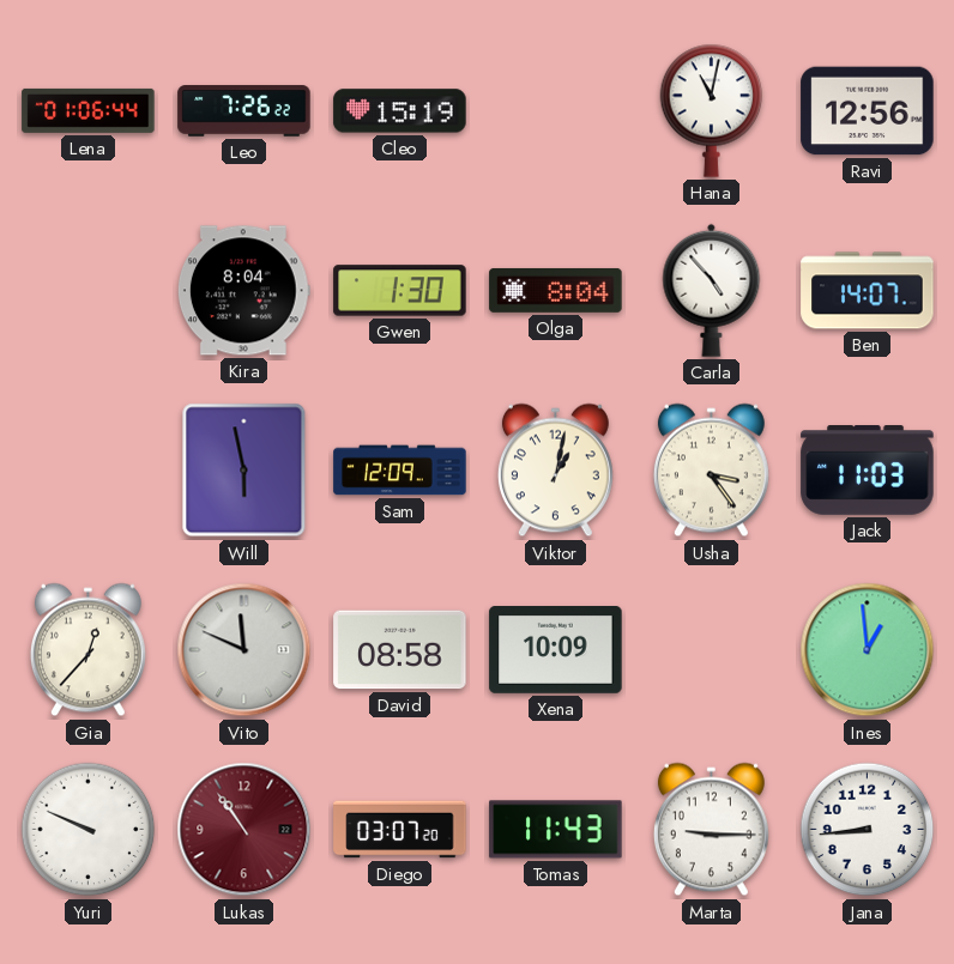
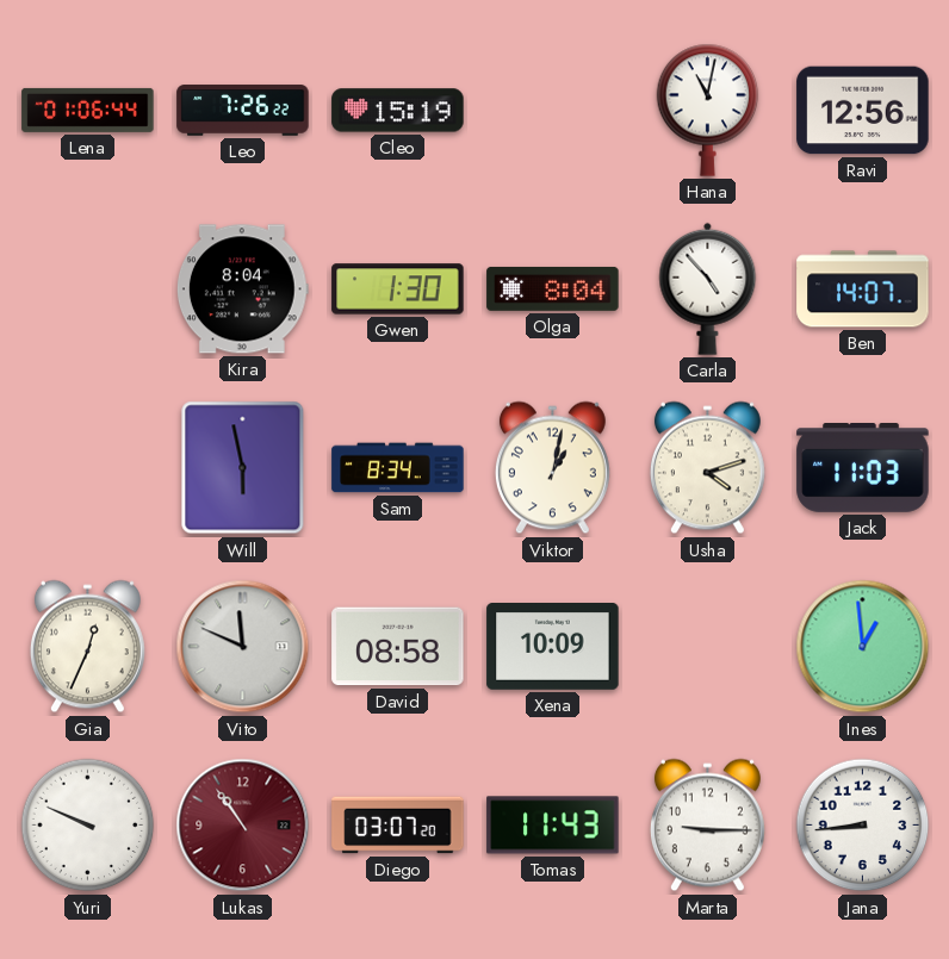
Sam: 12:09 -> 8:34 (398, 468)
Usha: 3:24 -> 4:12 (707, 468)
Gia: 12:37 -> 12:34 (87, 647)
